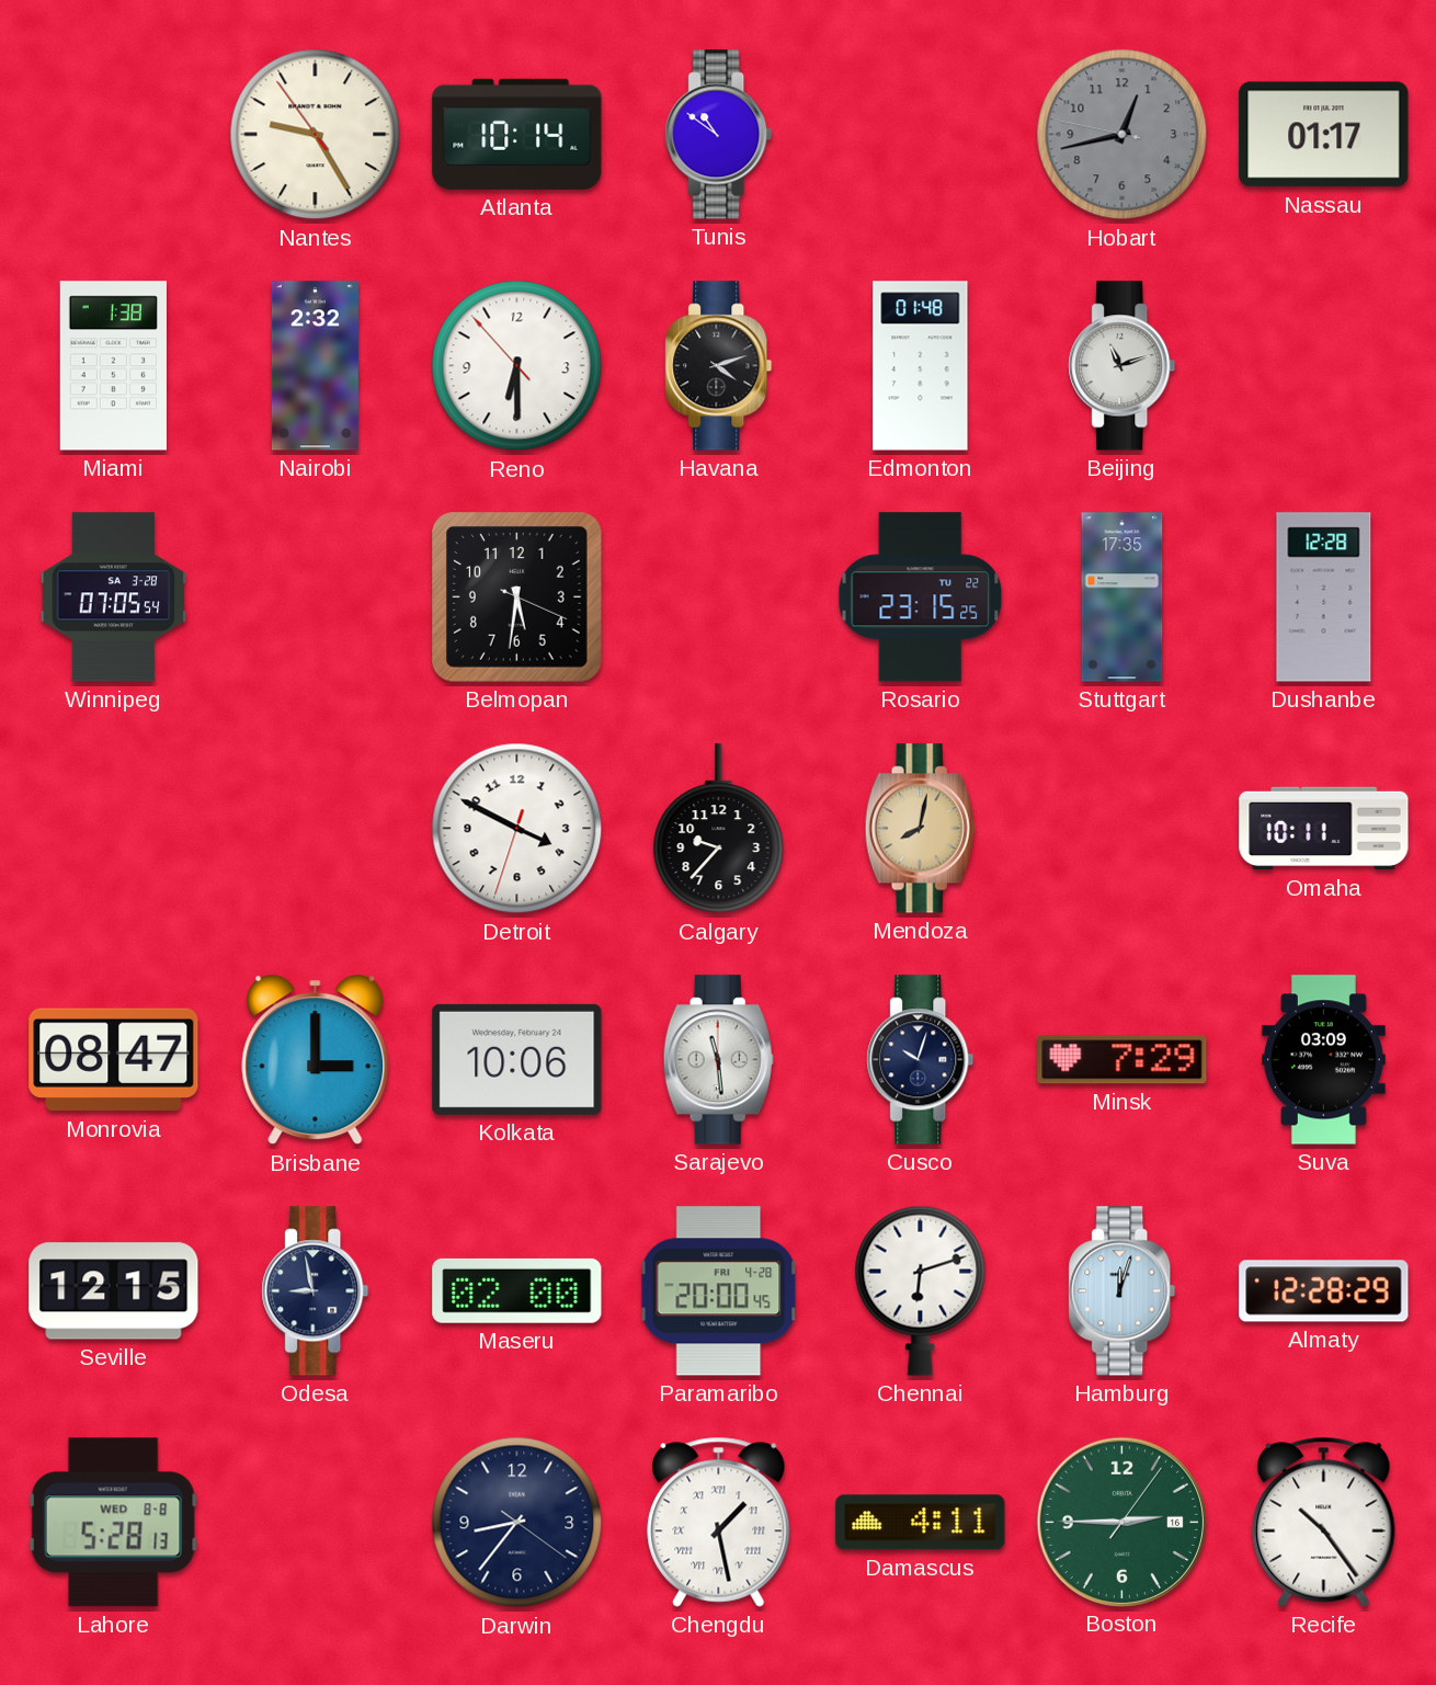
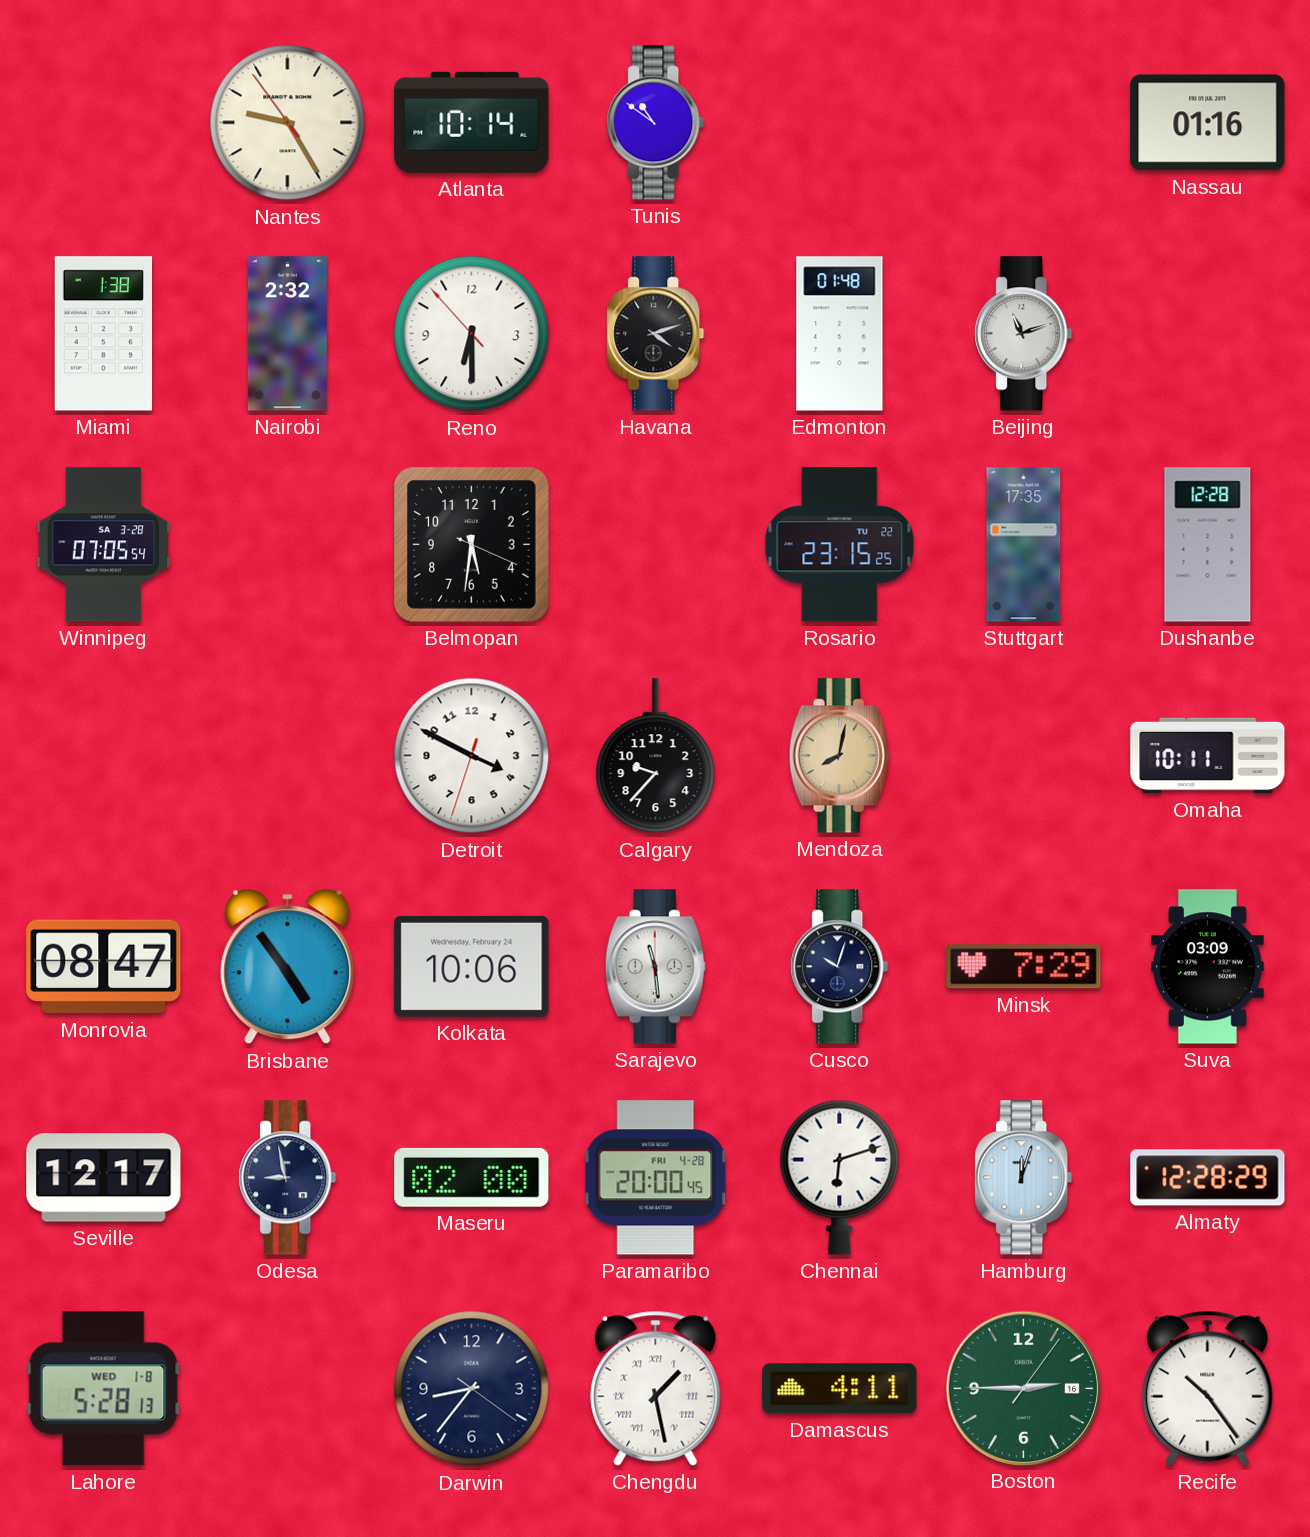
Hobart: 12:42 -> none (1122, 135)
Nassau: 01:17 -> 01:16 (1208, 123)
Brisbane: 3:00 -> 4:54 (288, 967)
Seville: 12:15 -> 12:17 (104, 1178)
Lahore date: WED 8-8 -> WED 1-8 (103, 1389)
